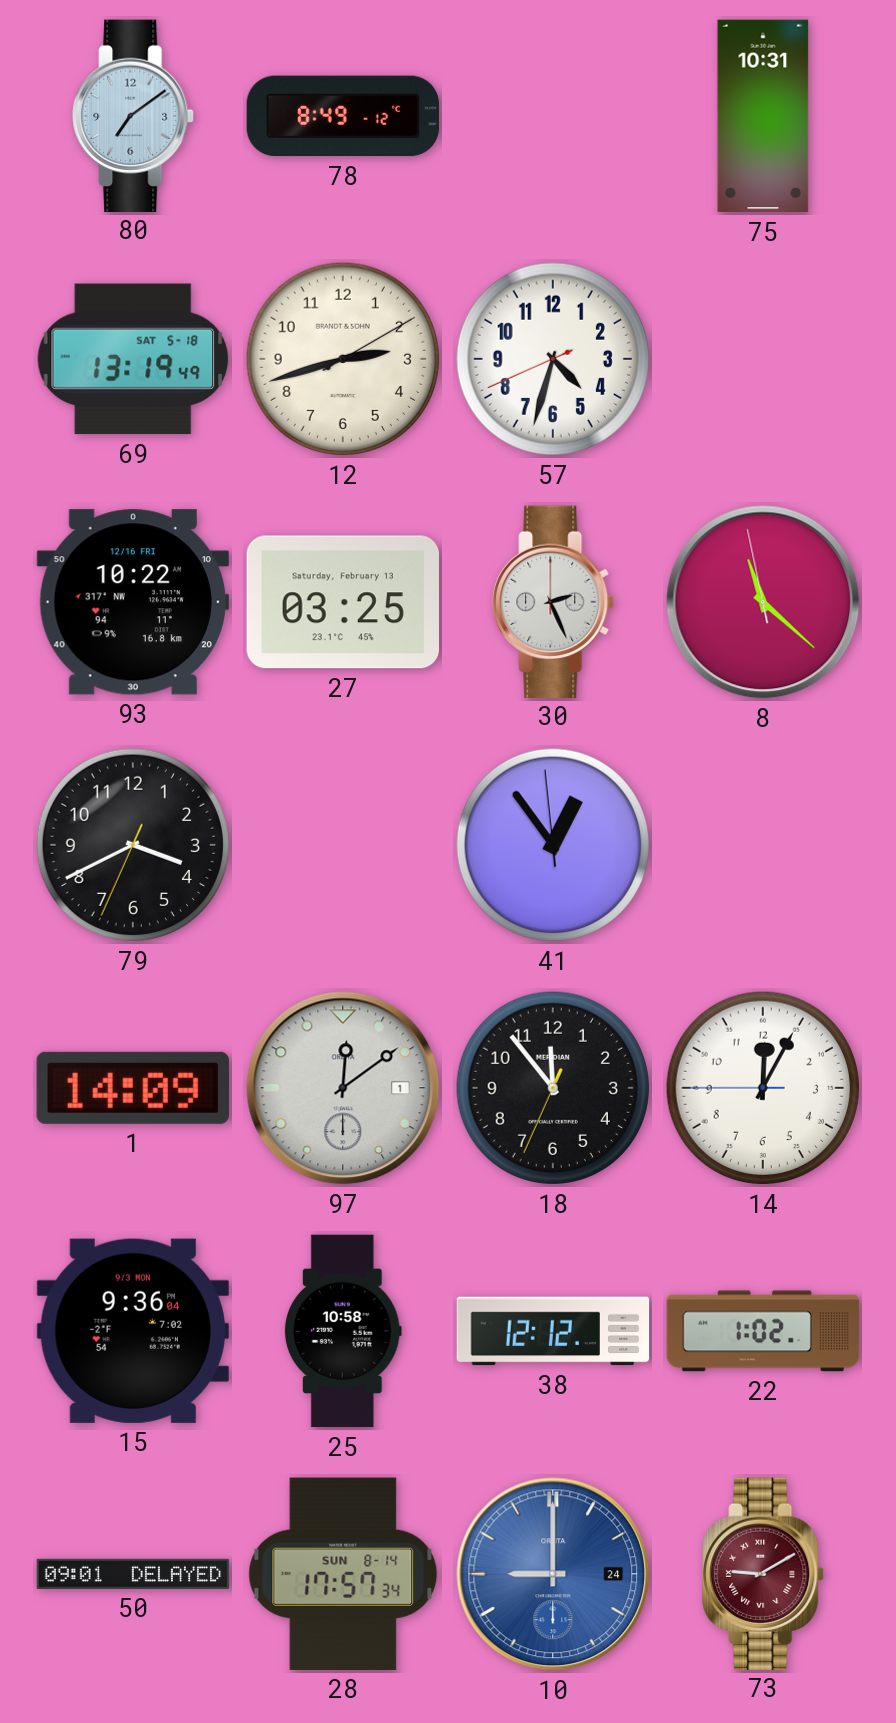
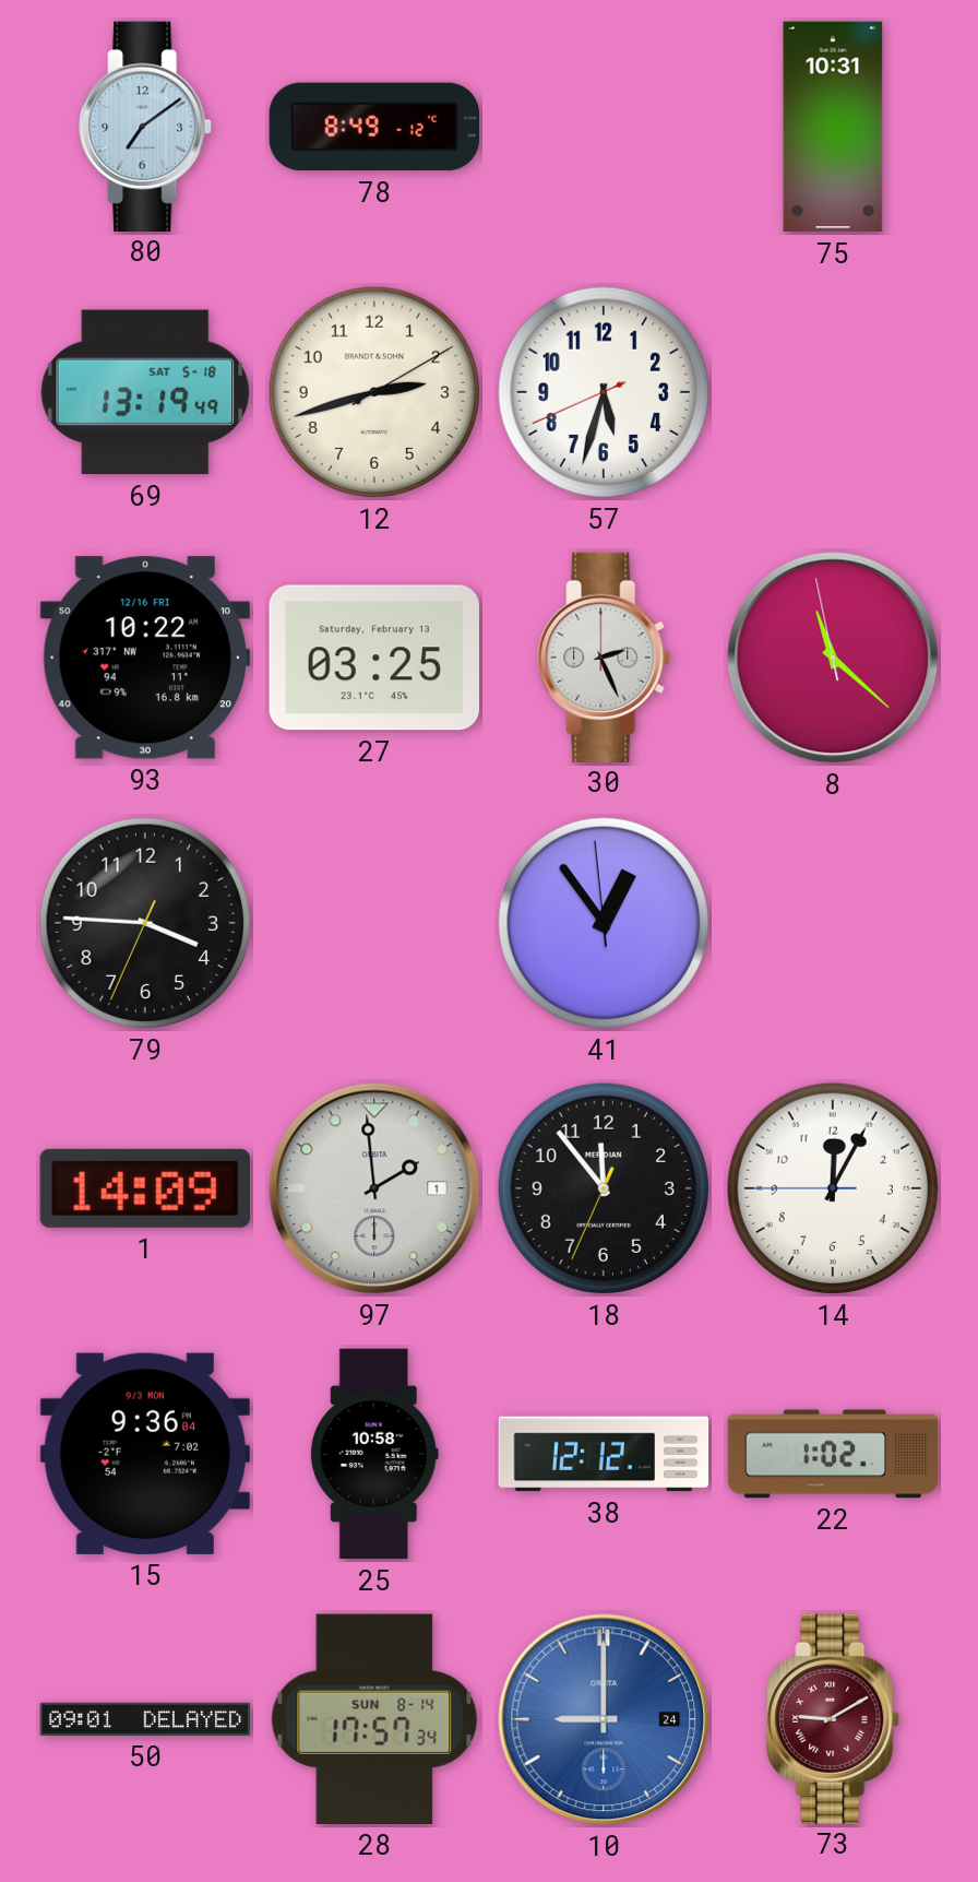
57: 4:32 -> 5:32 (604, 392)
79: 3:40 -> 3:45 (145, 923)
97: 12:09 -> 1:59 (374, 1188)
